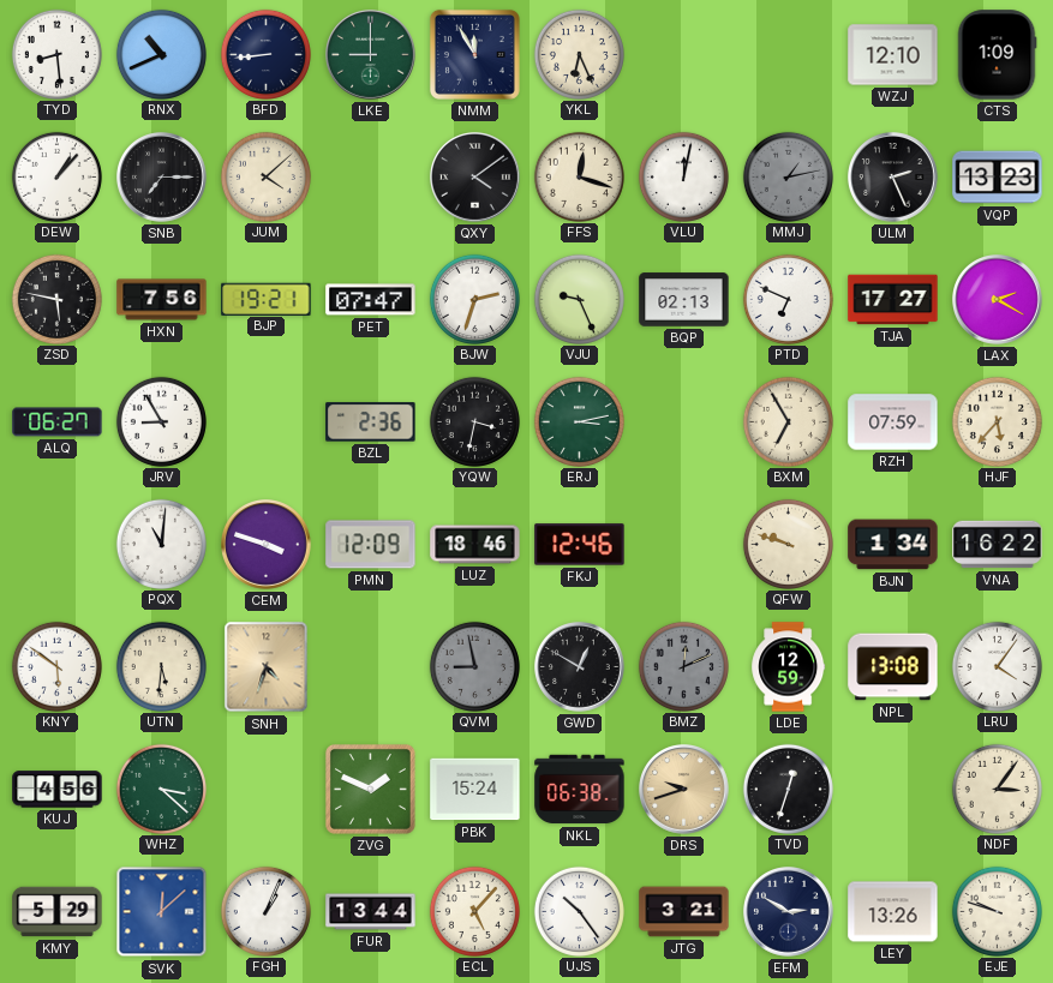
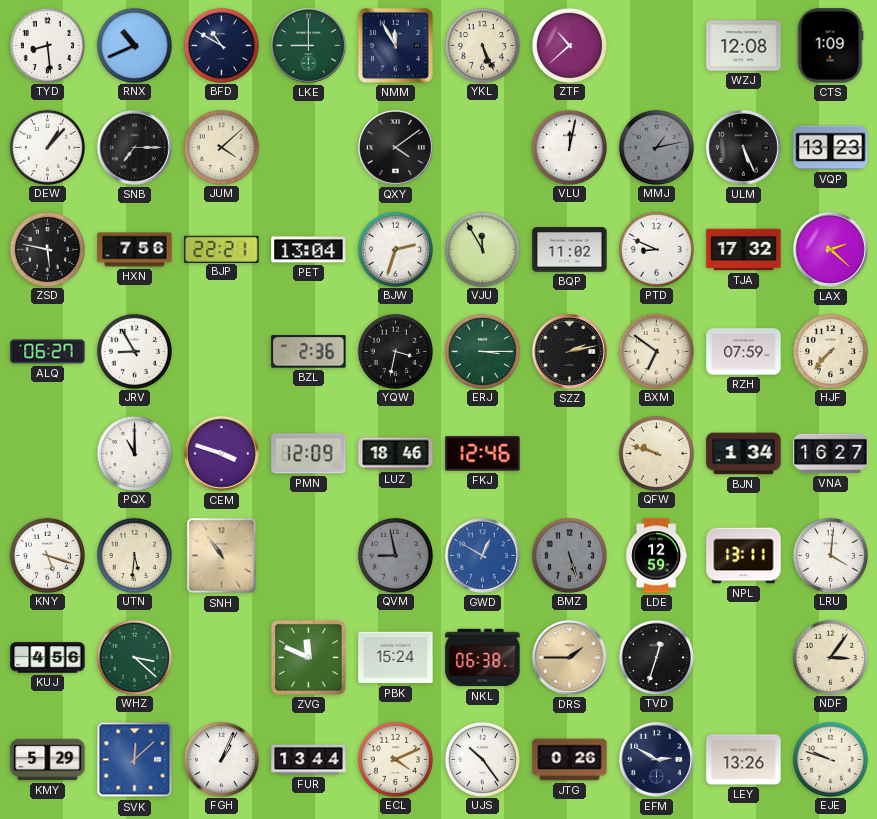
BFD: 8:44 -> 10:50 (221, 45)
YKL: 6:26 -> 5:26 (482, 45)
ZTF: none -> 10:38 (569, 45)
WZJ: 12:10 -> 12:08 (744, 46)
FFS: 12:18 -> none (579, 176)
ULM: 2:26 -> 5:26 (744, 148)
BJP: 19:21 -> 22:21 (222, 249)
PET: 07:47 -> 13:04 (309, 250)
VJU: 9:26 -> 11:55 (482, 249)
BQP: 02:13 -> 11:02 (570, 250)
PTD: 6:49 -> 8:49 (656, 249)
TJA: 17:27 -> 17:32 (744, 250)
LAX: 2:20 -> 2:22 (831, 250)
ERJ: 3:13 -> 3:15 (482, 351)
SZZ: none -> 2:13 (570, 352)
BXM: 6:55 -> 6:51 (656, 351)
HJF: 5:37 -> 7:37 (830, 351)
PQX: 11:01 -> 11:00 (134, 453)
VNA: 16:22 -> 16:27 (831, 454)
KNY: 5:51 -> 5:18 (47, 555)
SNH: 4:33 -> 10:54 (222, 556)
GWD dial: black -> blue (483, 556)
BMZ: 12:11 -> 5:27 (569, 555)
NPL: 13:08 -> 13:11 (744, 556)
LRU: 4:06 -> 4:01 (830, 555)
ZVG: 1:49 -> 11:49 (308, 657)
DRS: 9:42 -> 1:45 (570, 658)
ECL: 5:07 -> 4:11 (395, 759)
JTG: 3:21 -> 0:26 (570, 760)
